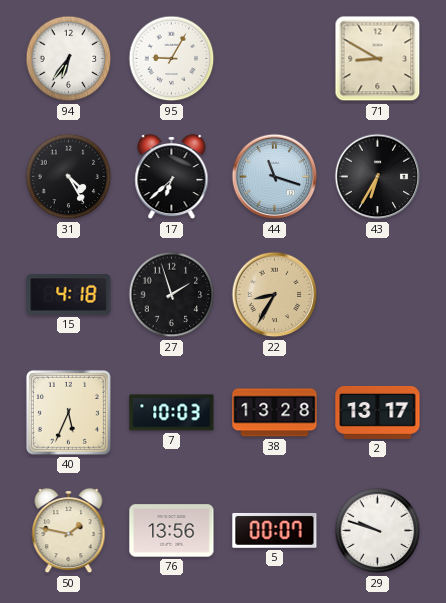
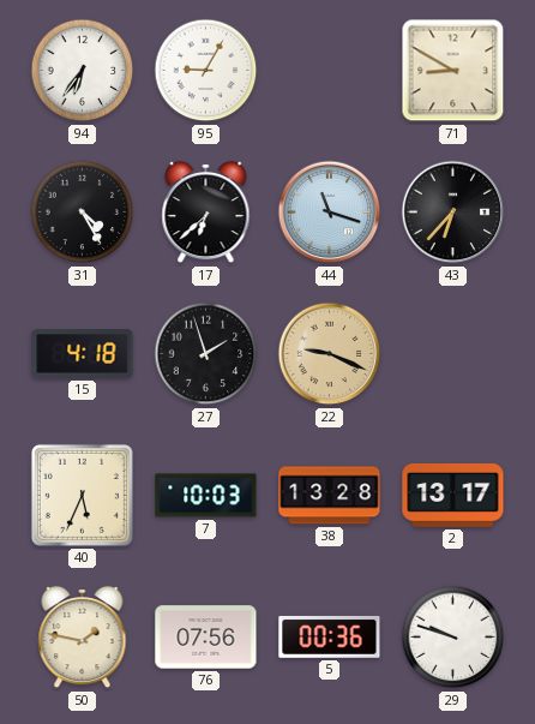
43: 6:35 -> 6:37 (453, 213)
22: 8:35 -> 9:19 (330, 354)
76: 13:56 -> 07:56 (206, 638)
5: 00:07 -> 00:36 (330, 638)
